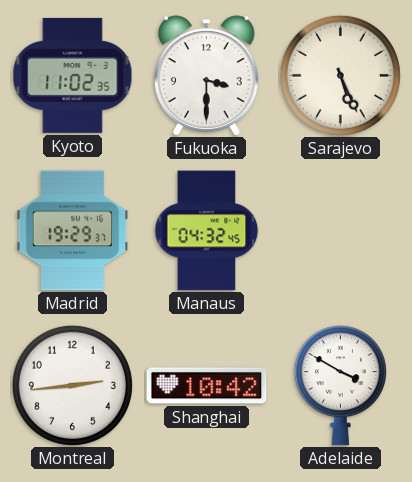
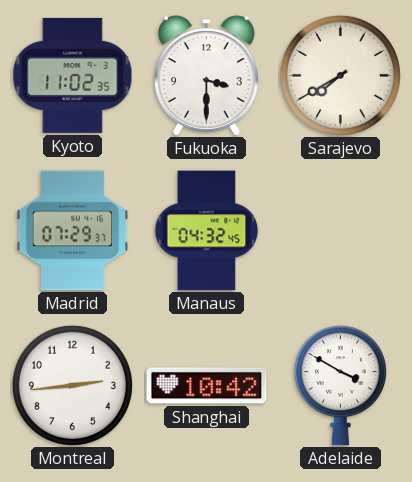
Sarajevo: 5:26 -> 7:40 (340, 75)
Madrid: 19:29 -> 07:29 (73, 231)
